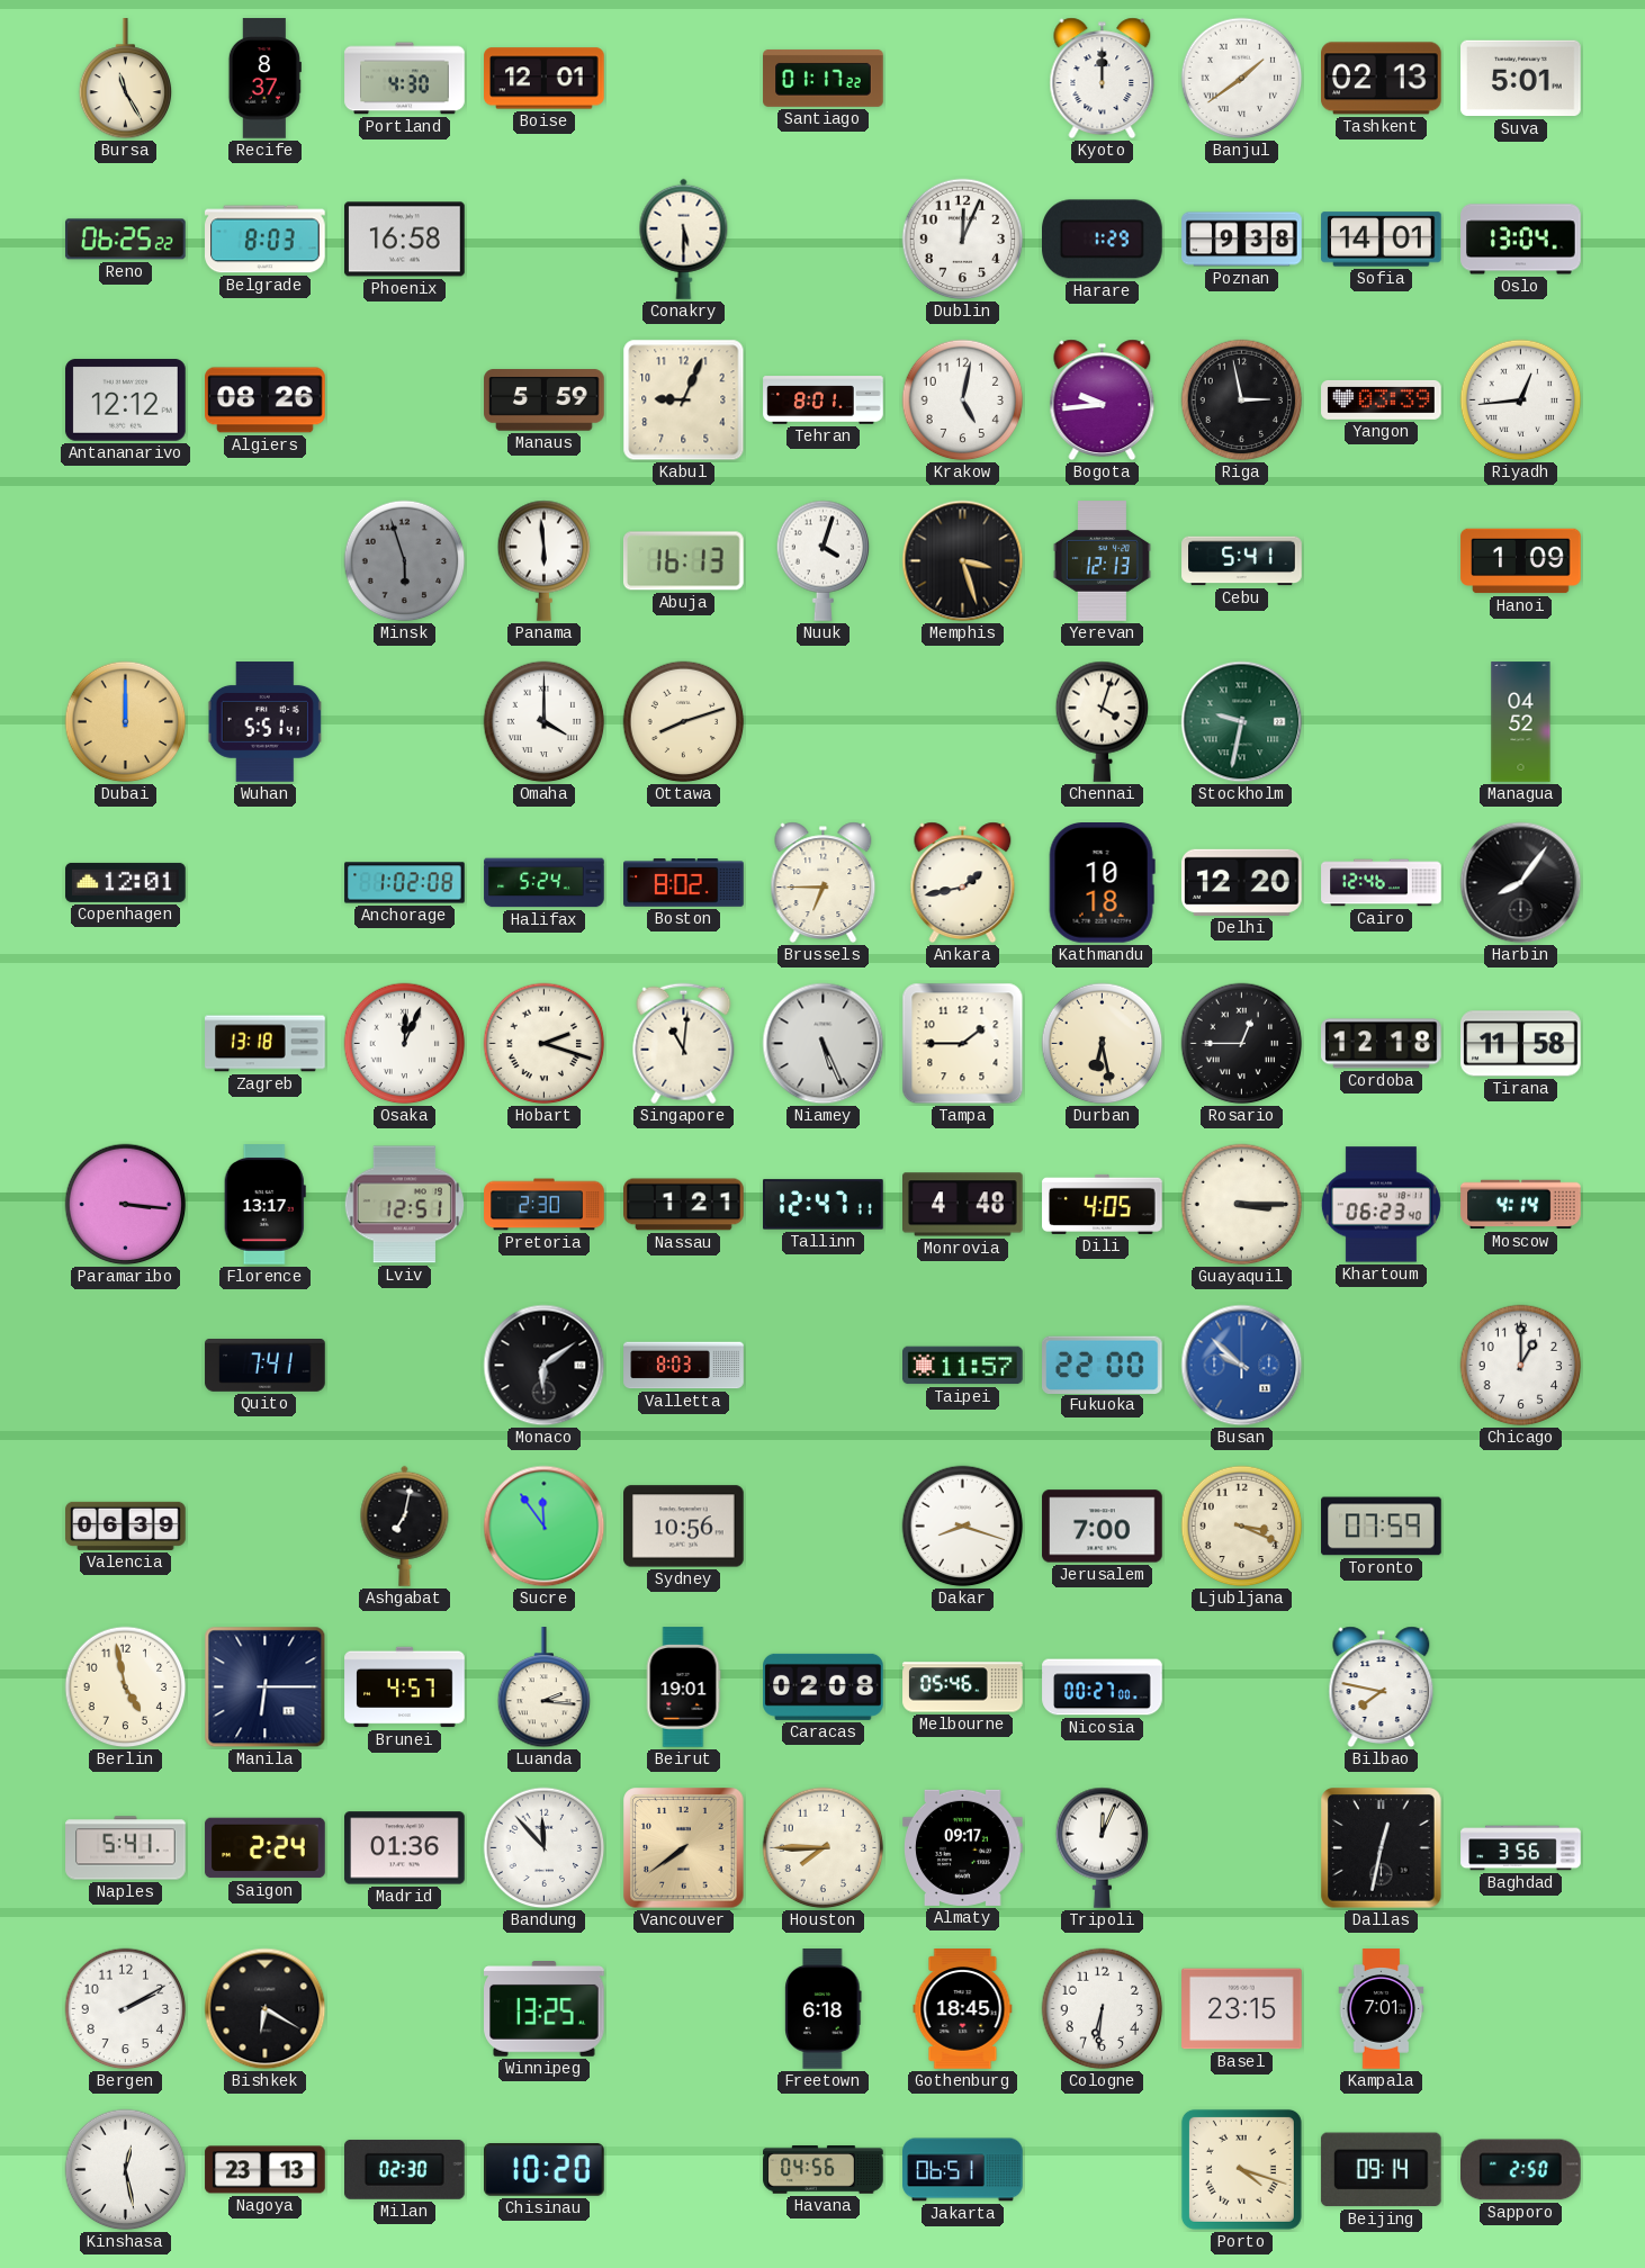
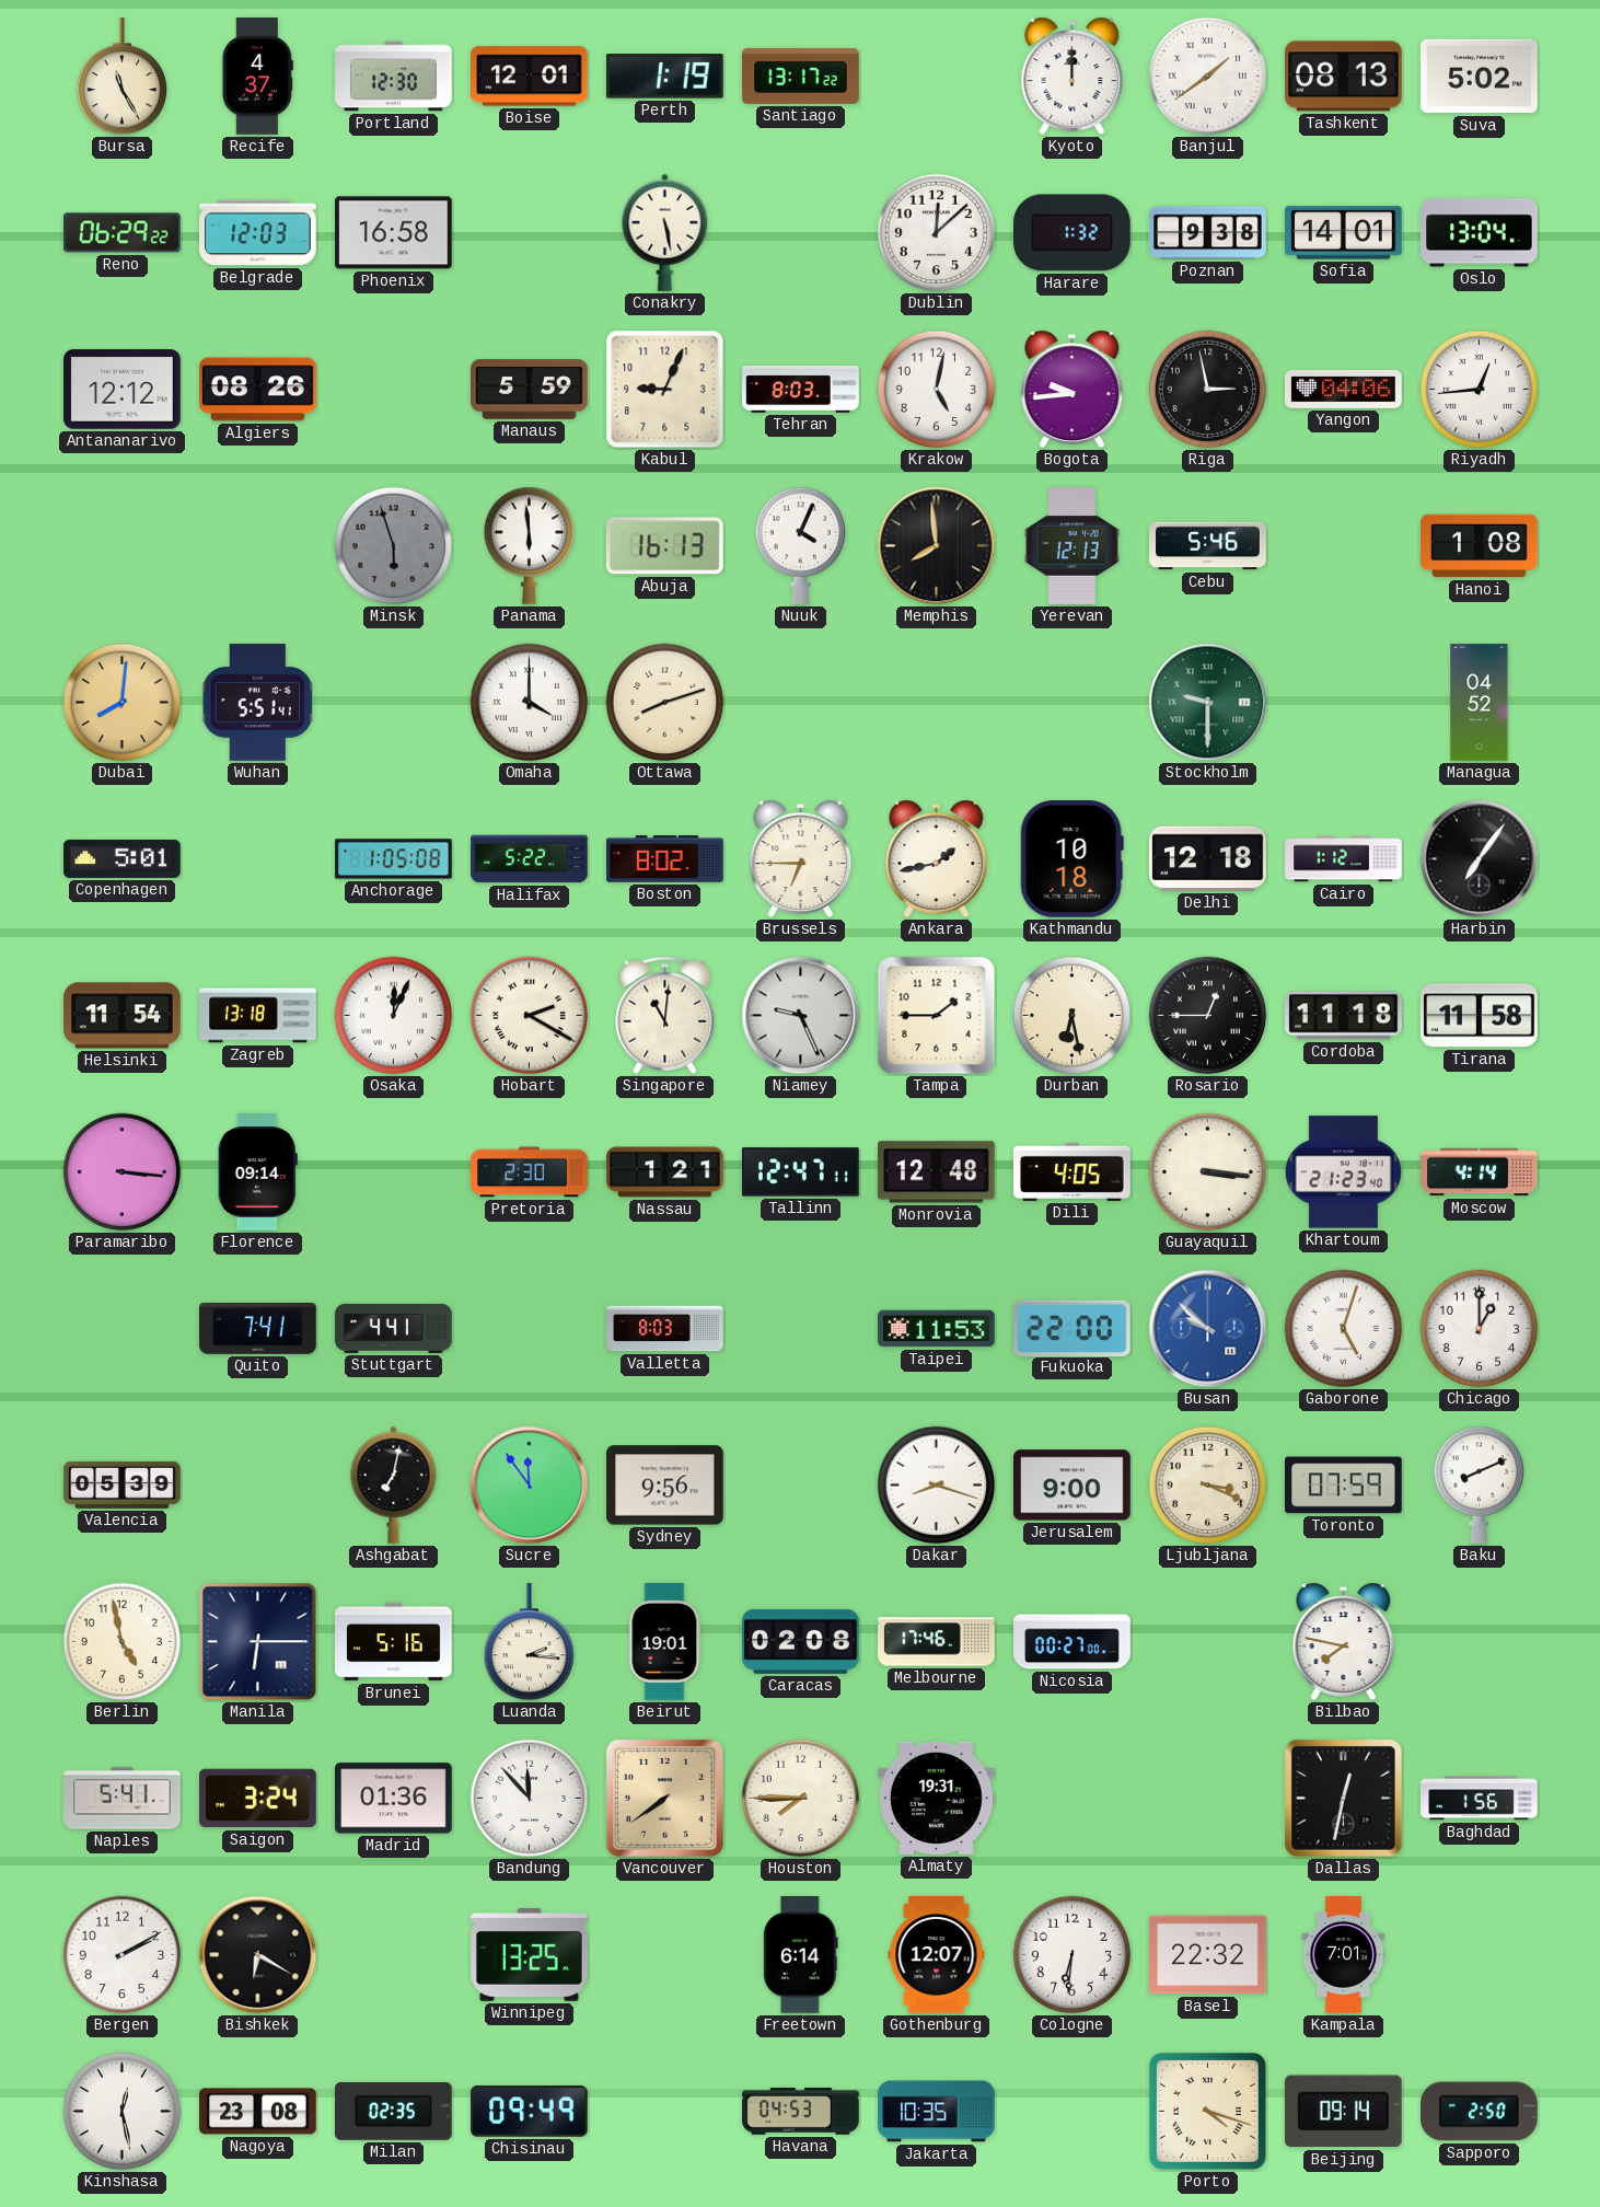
Recife: 8:37 -> 4:37 (257, 77)
Portland: 4:30 -> 12:30 (394, 77)
Perth: none -> 1:19 (664, 77)
Santiago: 01:17 -> 13:17 (801, 76)
Tashkent: 02:13 -> 08:13 (1344, 77)
Suva: 5:01 -> 5:02 (1480, 77)
Reno: 06:25 -> 06:29 (123, 233)
Belgrade: 8:03 -> 12:03 (258, 233)
Conakry: 5:30 -> 5:28 (665, 232)
Dublin: 12:04 -> 12:08 (937, 233)
Harare: 1:29 -> 1:32 (1073, 233)
Tehran: 8:01 -> 8:03 (801, 390)
Yangon: 03:39 -> 04:06 (1344, 390)
Nuuk: 4:03 -> 4:04 (801, 545)
Memphis: 3:27 -> 7:59 (937, 546)
Cebu: 5:41 -> 5:46 (1208, 546)
Hanoi: 1:09 -> 1:08 (1480, 546)
Dubai: 12:00 -> 8:01 (123, 703)
Chennai: 4:03 -> none (1103, 721)
Stockholm: 9:32 -> 9:30 (1208, 703)
Copenhagen: 12:01 -> 5:01 (123, 858)
Anchorage: 1:02 -> 1:05 (394, 859)
Halifax: 5:24 -> 5:22 (530, 859)
Delhi: 12:20 -> 12:18 (1208, 858)
Cairo: 12:46 -> 1:12 (1344, 859)
Harbin: 8:06 -> 7:06 (1480, 859)
Helsinki: none -> 11:54 (123, 1016)
Hobart: 2:18 -> 2:20 (530, 1016)
Niamey: 5:26 -> 9:26 (801, 1016)
Cordoba: 12:18 -> 11:18 (1344, 1016)
Florence: 13:17 -> 09:14 (257, 1172)
Lviv: 12:51 -> none (404, 1205)
Monrovia: 4:48 -> 12:48 (937, 1172)
Guayaquil: 3:15 -> 3:16 (1208, 1172)
Khartoum: 06:23 -> 21:23 (1343, 1172)
Stuttgart: none -> 4:41 (394, 1328)
Monaco: 6:09 -> none (545, 1366)
Taipei: 11:57 -> 11:53 (937, 1329)
Gaborone: none -> 5:03 (1344, 1329)
Valencia: 06:39 -> 05:39 (123, 1484)
Sydney: 10:56 -> 9:56 (665, 1486)
Jerusalem: 7:00 -> 9:00 (1073, 1486)
Baku: none -> 8:11 (1480, 1484)
Brunei: 4:57 -> 5:16 (394, 1642)
Melbourne: 05:46 -> 17:46 (937, 1642)
Saigon: 2:24 -> 3:24 (258, 1799)
Almaty: 09:17 -> 19:31 (937, 1798)
Tripoli: 12:04 -> none (1103, 1847)
Baghdad: 3:56 -> 1:56 (1480, 1799)
Freetown: 6:18 -> 6:14 (801, 1955)
Gothenburg: 18:45 -> 12:07 (937, 1955)
Basel: 23:15 -> 22:32 (1208, 1955)
Nagoya: 23:13 -> 23:08 (258, 2112)
Milan: 02:30 -> 02:35 (394, 2111)
Chisinau: 10:20 -> 09:49 (530, 2112)
Havana: 04:56 -> 04:53 (801, 2112)
Jakarta: 06:51 -> 10:35 (937, 2112)
